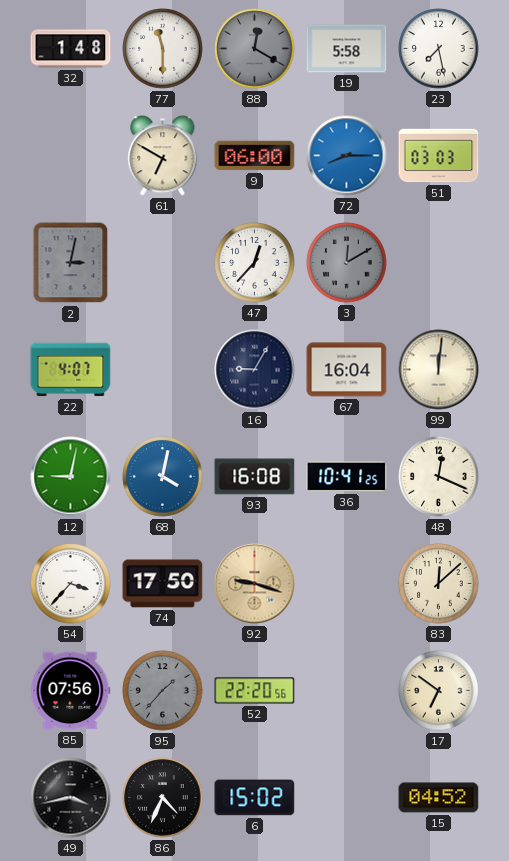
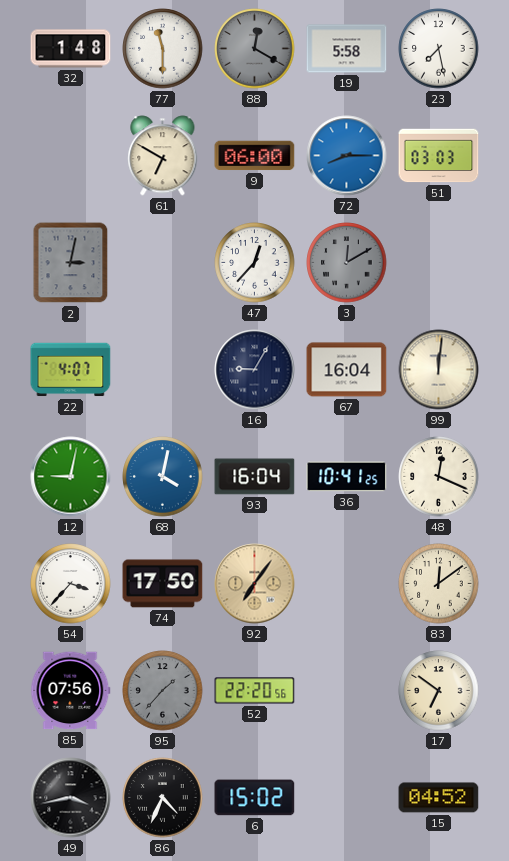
93: 16:08 -> 16:04 (255, 477)
92: 9:18 -> 7:06 (255, 584)
83: 12:08 -> 12:09 (439, 584)
